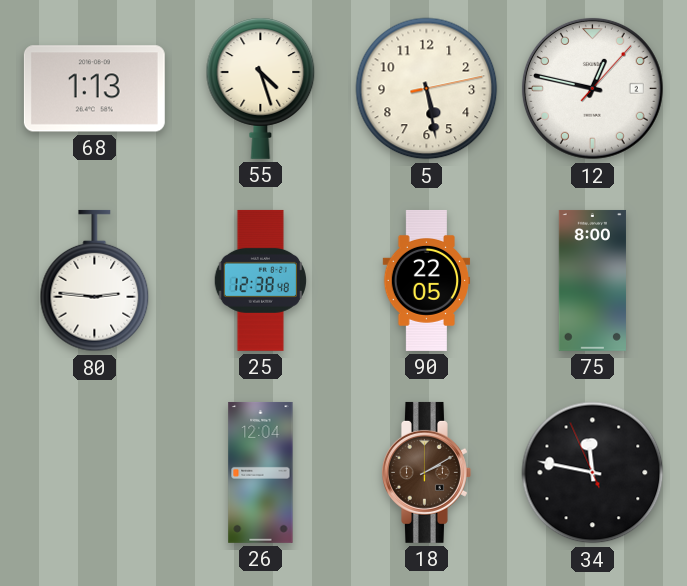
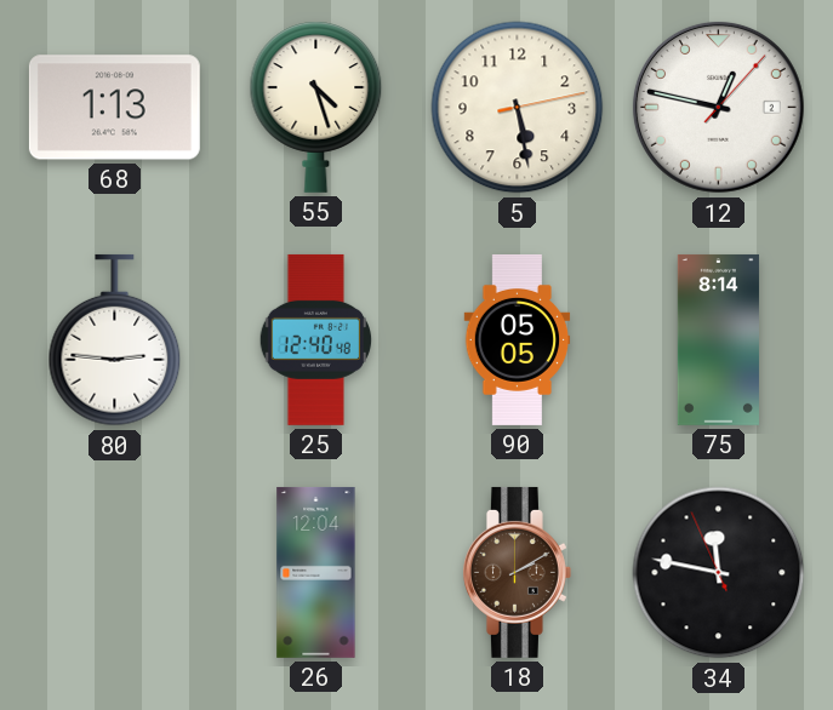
25: 12:38 -> 12:40 (315, 339)
90: 22:05 -> 05:05 (518, 340)
75: 8:00 -> 8:14 (718, 339)
